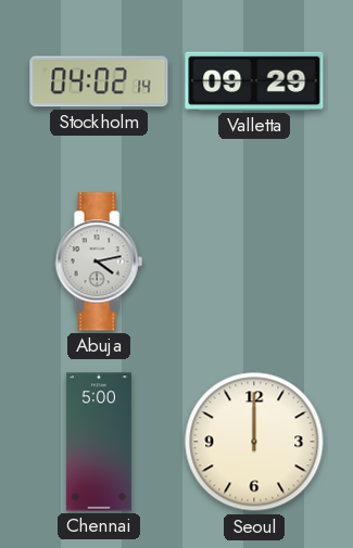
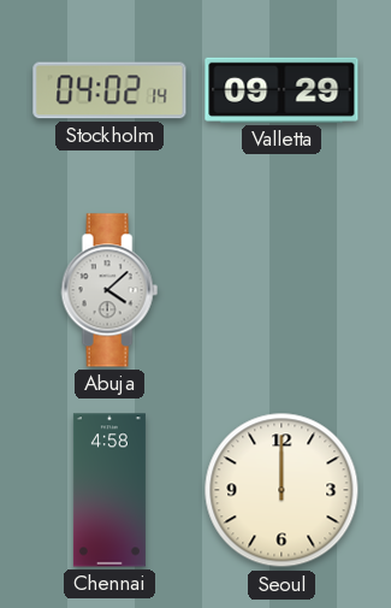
Abuja: 4:13 -> 4:08 (109, 290)
Chennai: 5:00 -> 4:58 (109, 490)
